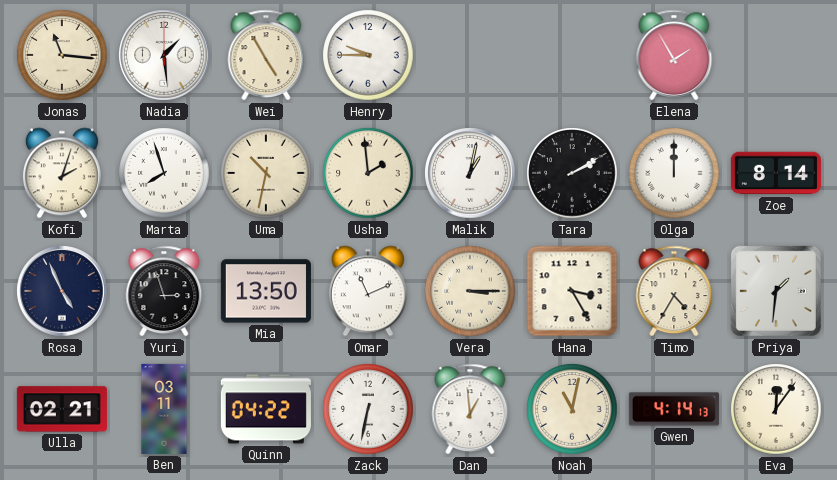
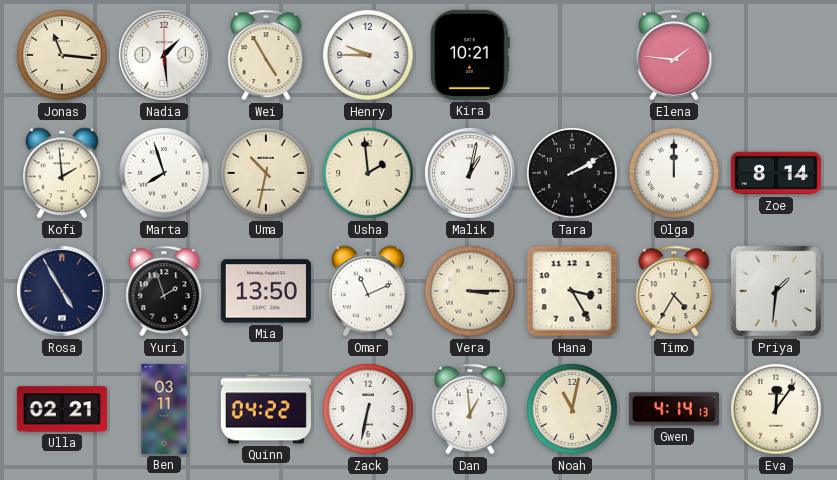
Kira: none -> 10:21 (471, 55)
Elena: 1:55 -> 1:46 (674, 55)
Kofi: 2:03 -> 1:59 (62, 173)
Rosa: 4:56 -> 4:55 (62, 291)
Yuri: 2:57 -> 1:57 (164, 291)
